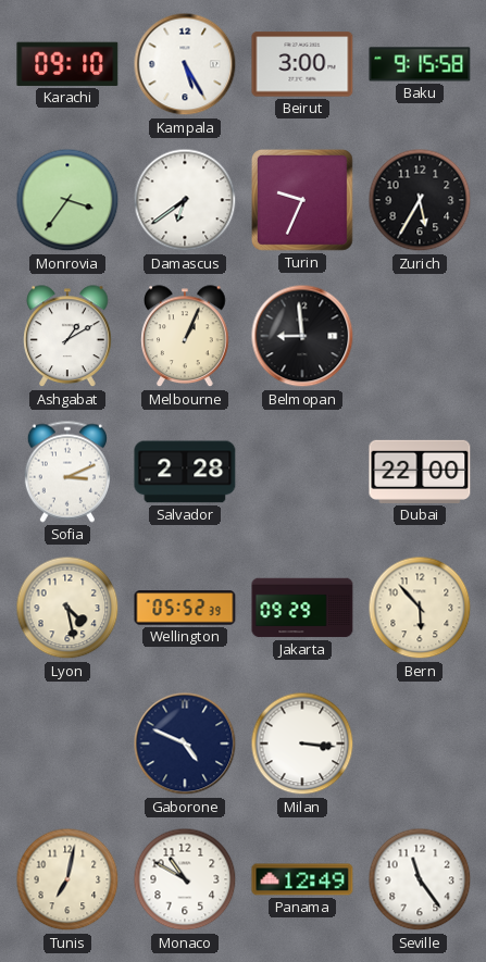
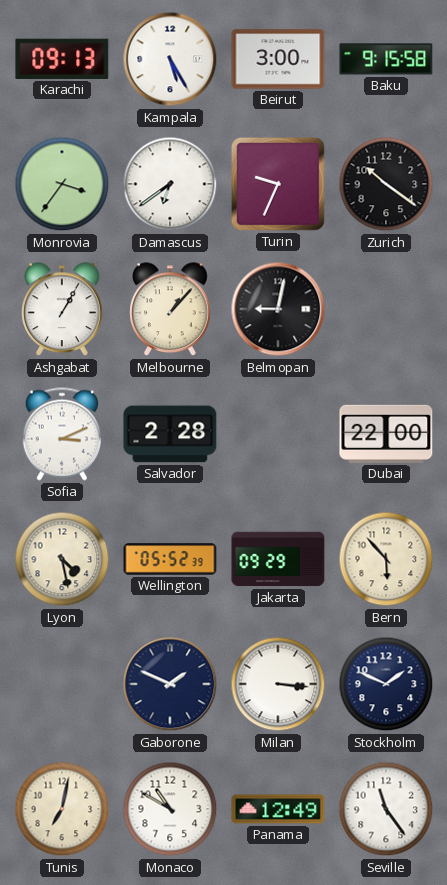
Karachi: 09:10 -> 09:13 (62, 59)
Zurich: 5:35 -> 10:21 (386, 184)
Ashgabat: 1:10 -> 1:05 (62, 310)
Melbourne: 1:04 -> 1:07 (170, 310)
Belmopan: 8:59 -> 9:02 (278, 309)
Gaborone: 4:49 -> 1:49 (170, 684)
Stockholm: none -> 1:49 (386, 684)
